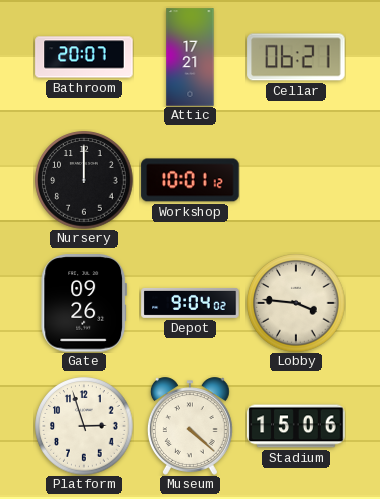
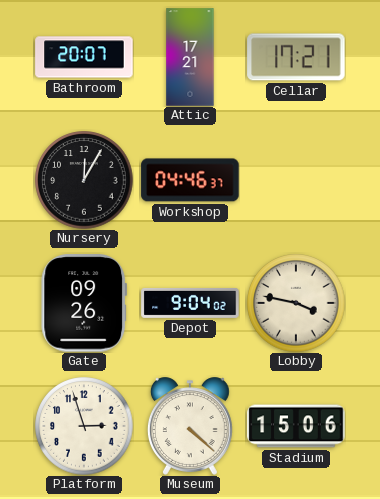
Cellar: 06:21 -> 17:21 (296, 57)
Nursery: 12:00 -> 12:05 (84, 180)
Workshop: 10:01 -> 04:46 (190, 180)
Lobby: 3:46 -> 3:47 (296, 303)
